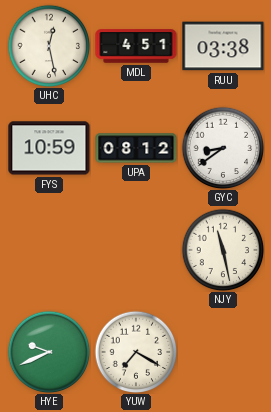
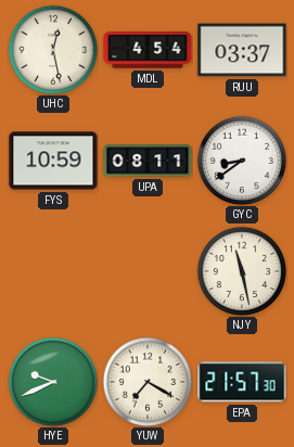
MDL: 4:51 -> 4:54 (148, 50)
RUU: 03:38 -> 03:37 (242, 50)
UPA: 08:12 -> 08:11 (148, 161)
EPA: none -> 21:57 (242, 382)
